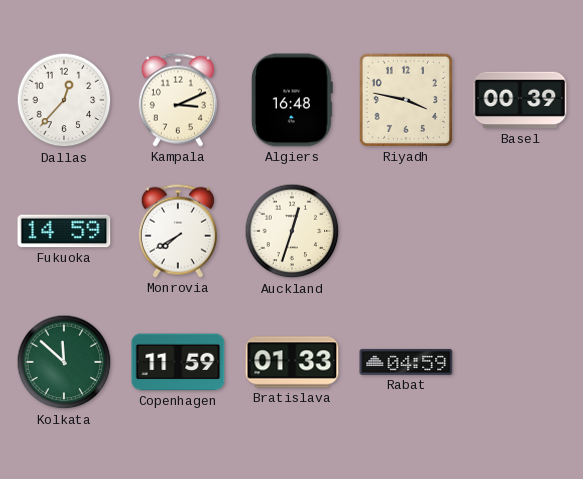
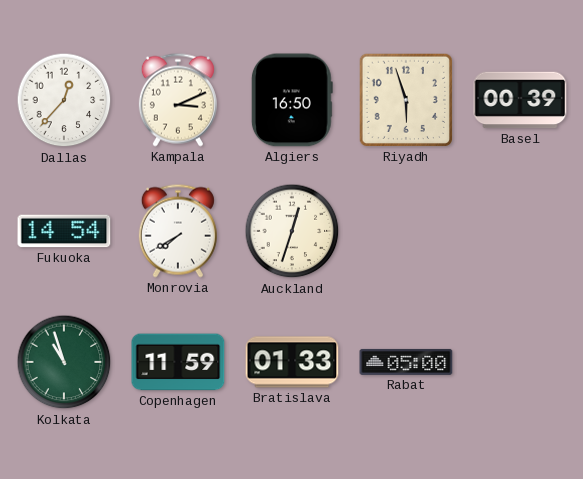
Algiers: 16:48 -> 16:50 (292, 100)
Riyadh: 3:47 -> 5:57 (406, 100)
Fukuoka: 14:59 -> 14:54 (64, 231)
Kolkata: 11:52 -> 10:57 (64, 362)
Rabat: 04:59 -> 05:00 (406, 362)
